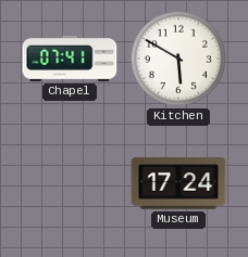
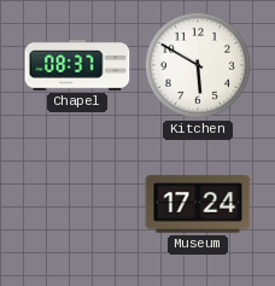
Chapel: 07:41 -> 08:37 (77, 66)
